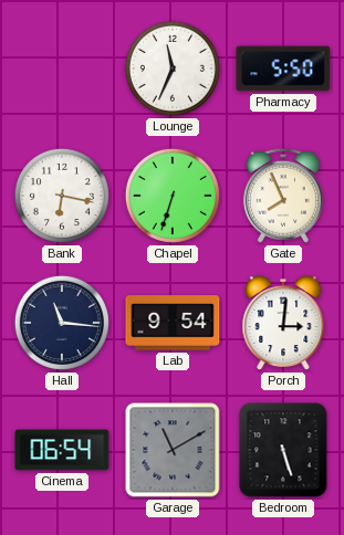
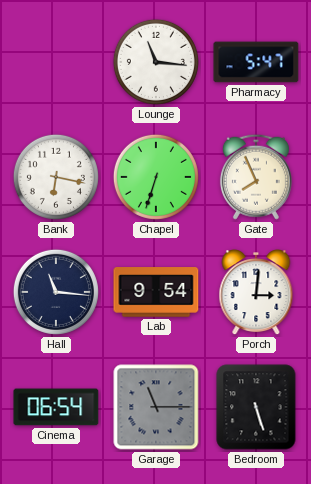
Lounge: 11:34 -> 11:16 (156, 62)
Pharmacy: 5:50 -> 5:47 (256, 62)
Garage: 11:10 -> 11:15 (156, 407)
